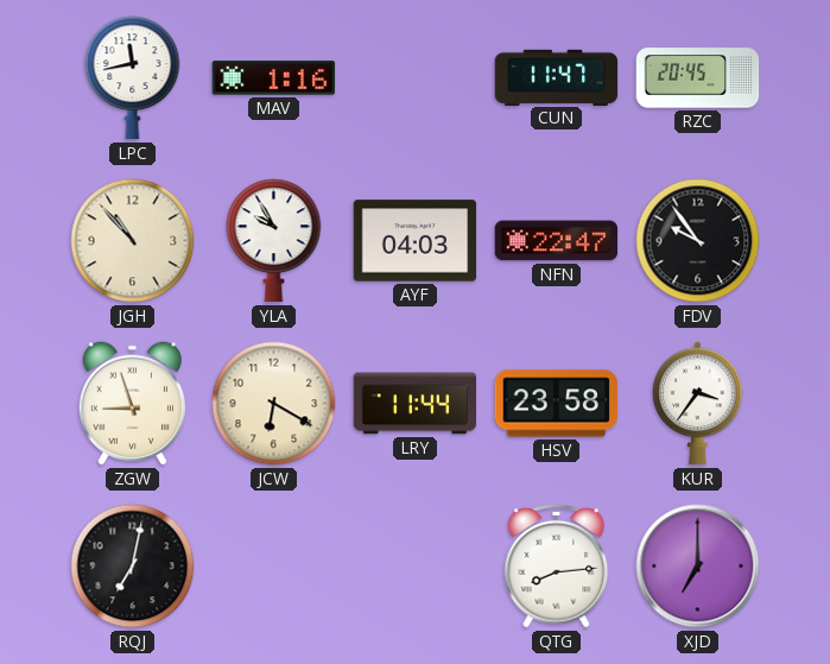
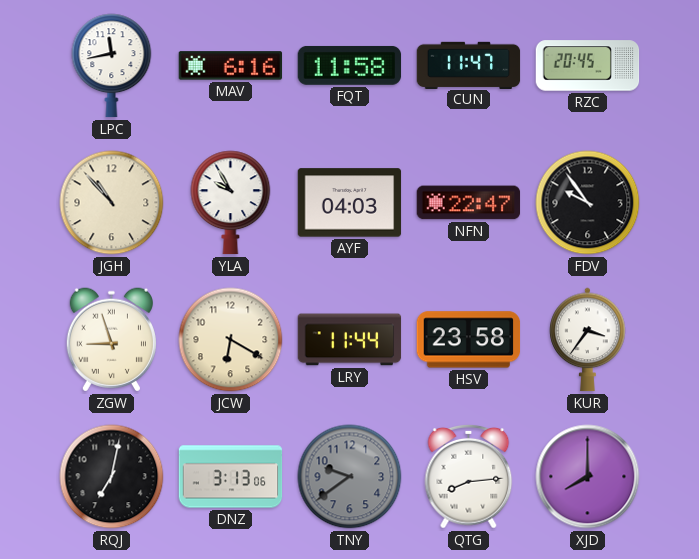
MAV: 1:16 -> 6:16 (231, 66)
FQT: none -> 11:58 (350, 65)
DNZ: none -> 3:13 (231, 477)
TNY: none -> 9:39 (350, 477)
XJD: 7:00 -> 8:00 (588, 477)
